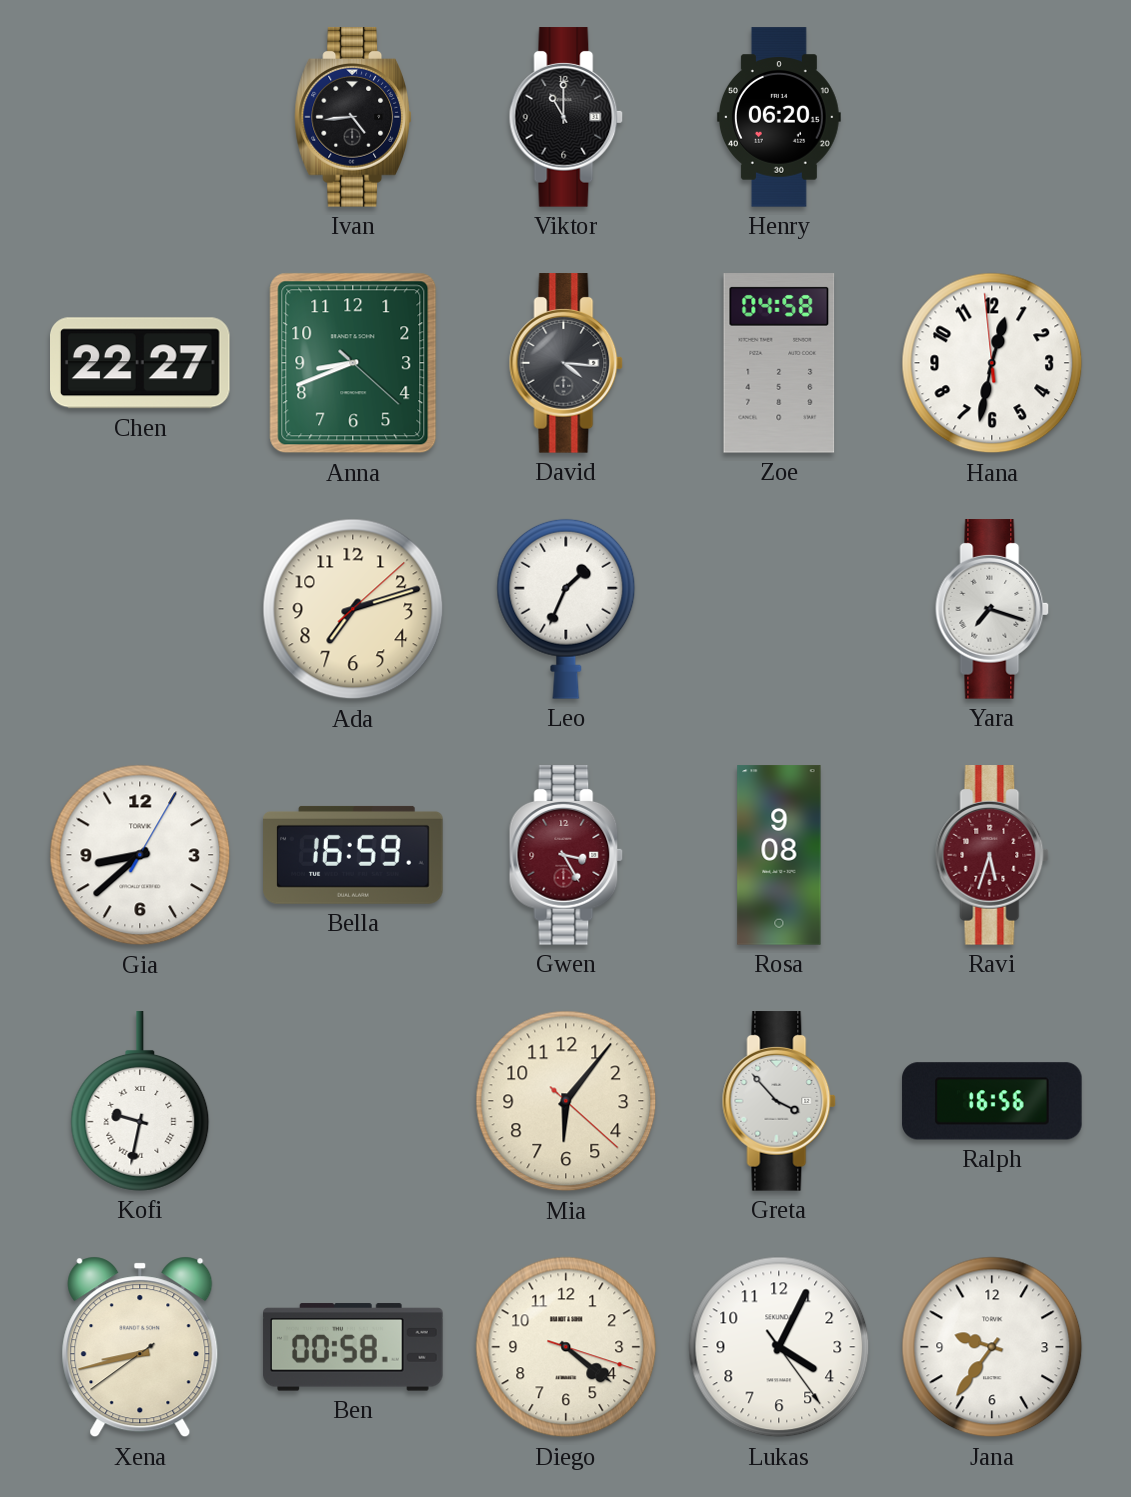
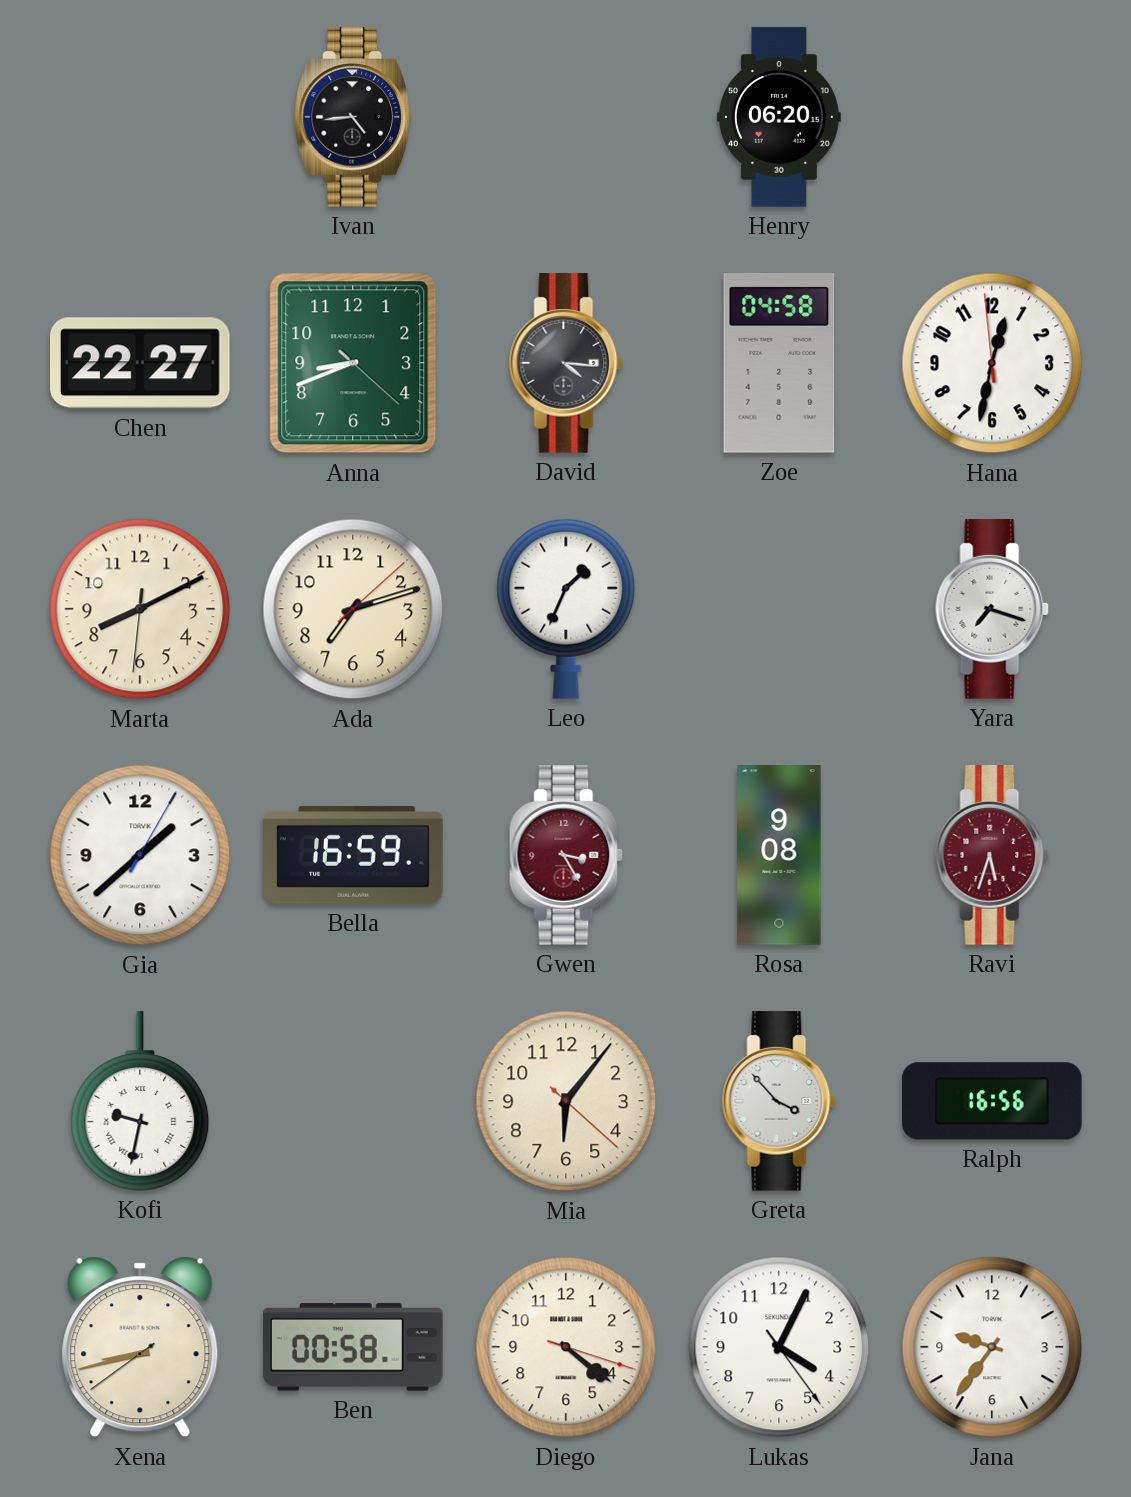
Viktor: 11:00 -> none (566, 117)
Marta: none -> 8:10 (140, 609)
Gia: 8:38 -> 1:38 (140, 855)
